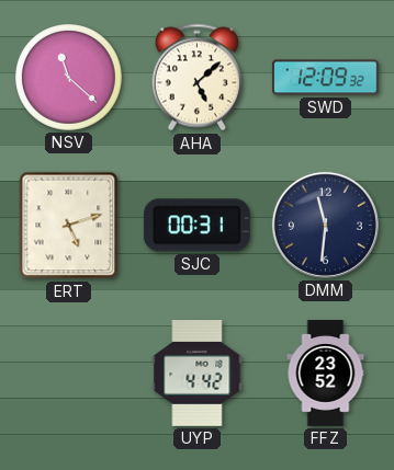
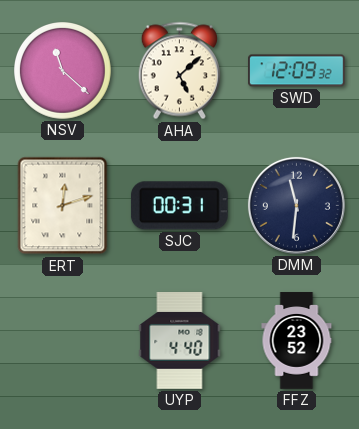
ERT: 5:12 -> 12:12 (63, 206)
UYP: 4:42 -> 4:40 (180, 341)
